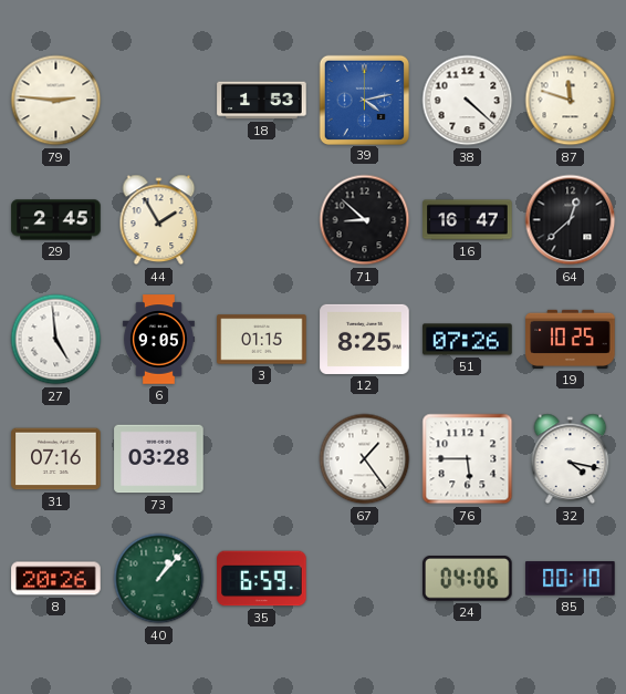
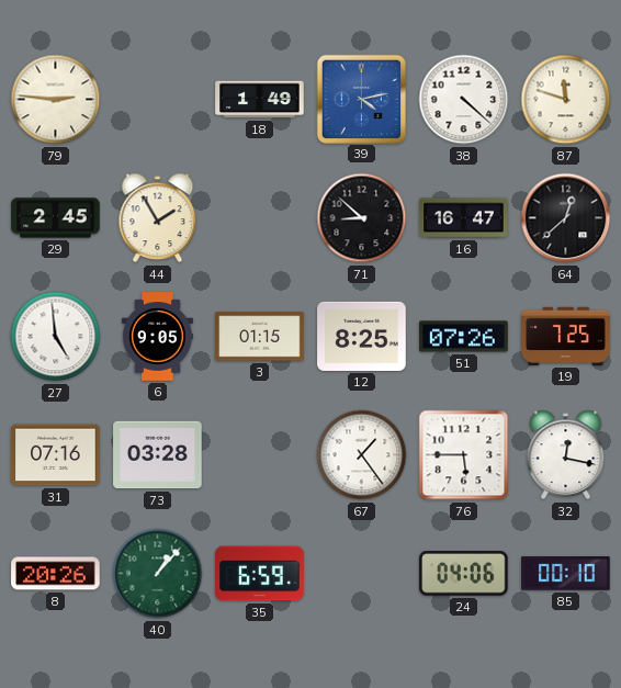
18: 1:53 -> 1:49 (260, 100)
19: 10:25 -> 7:25 (566, 336)
32: 4:17 -> 12:17 (566, 455)
